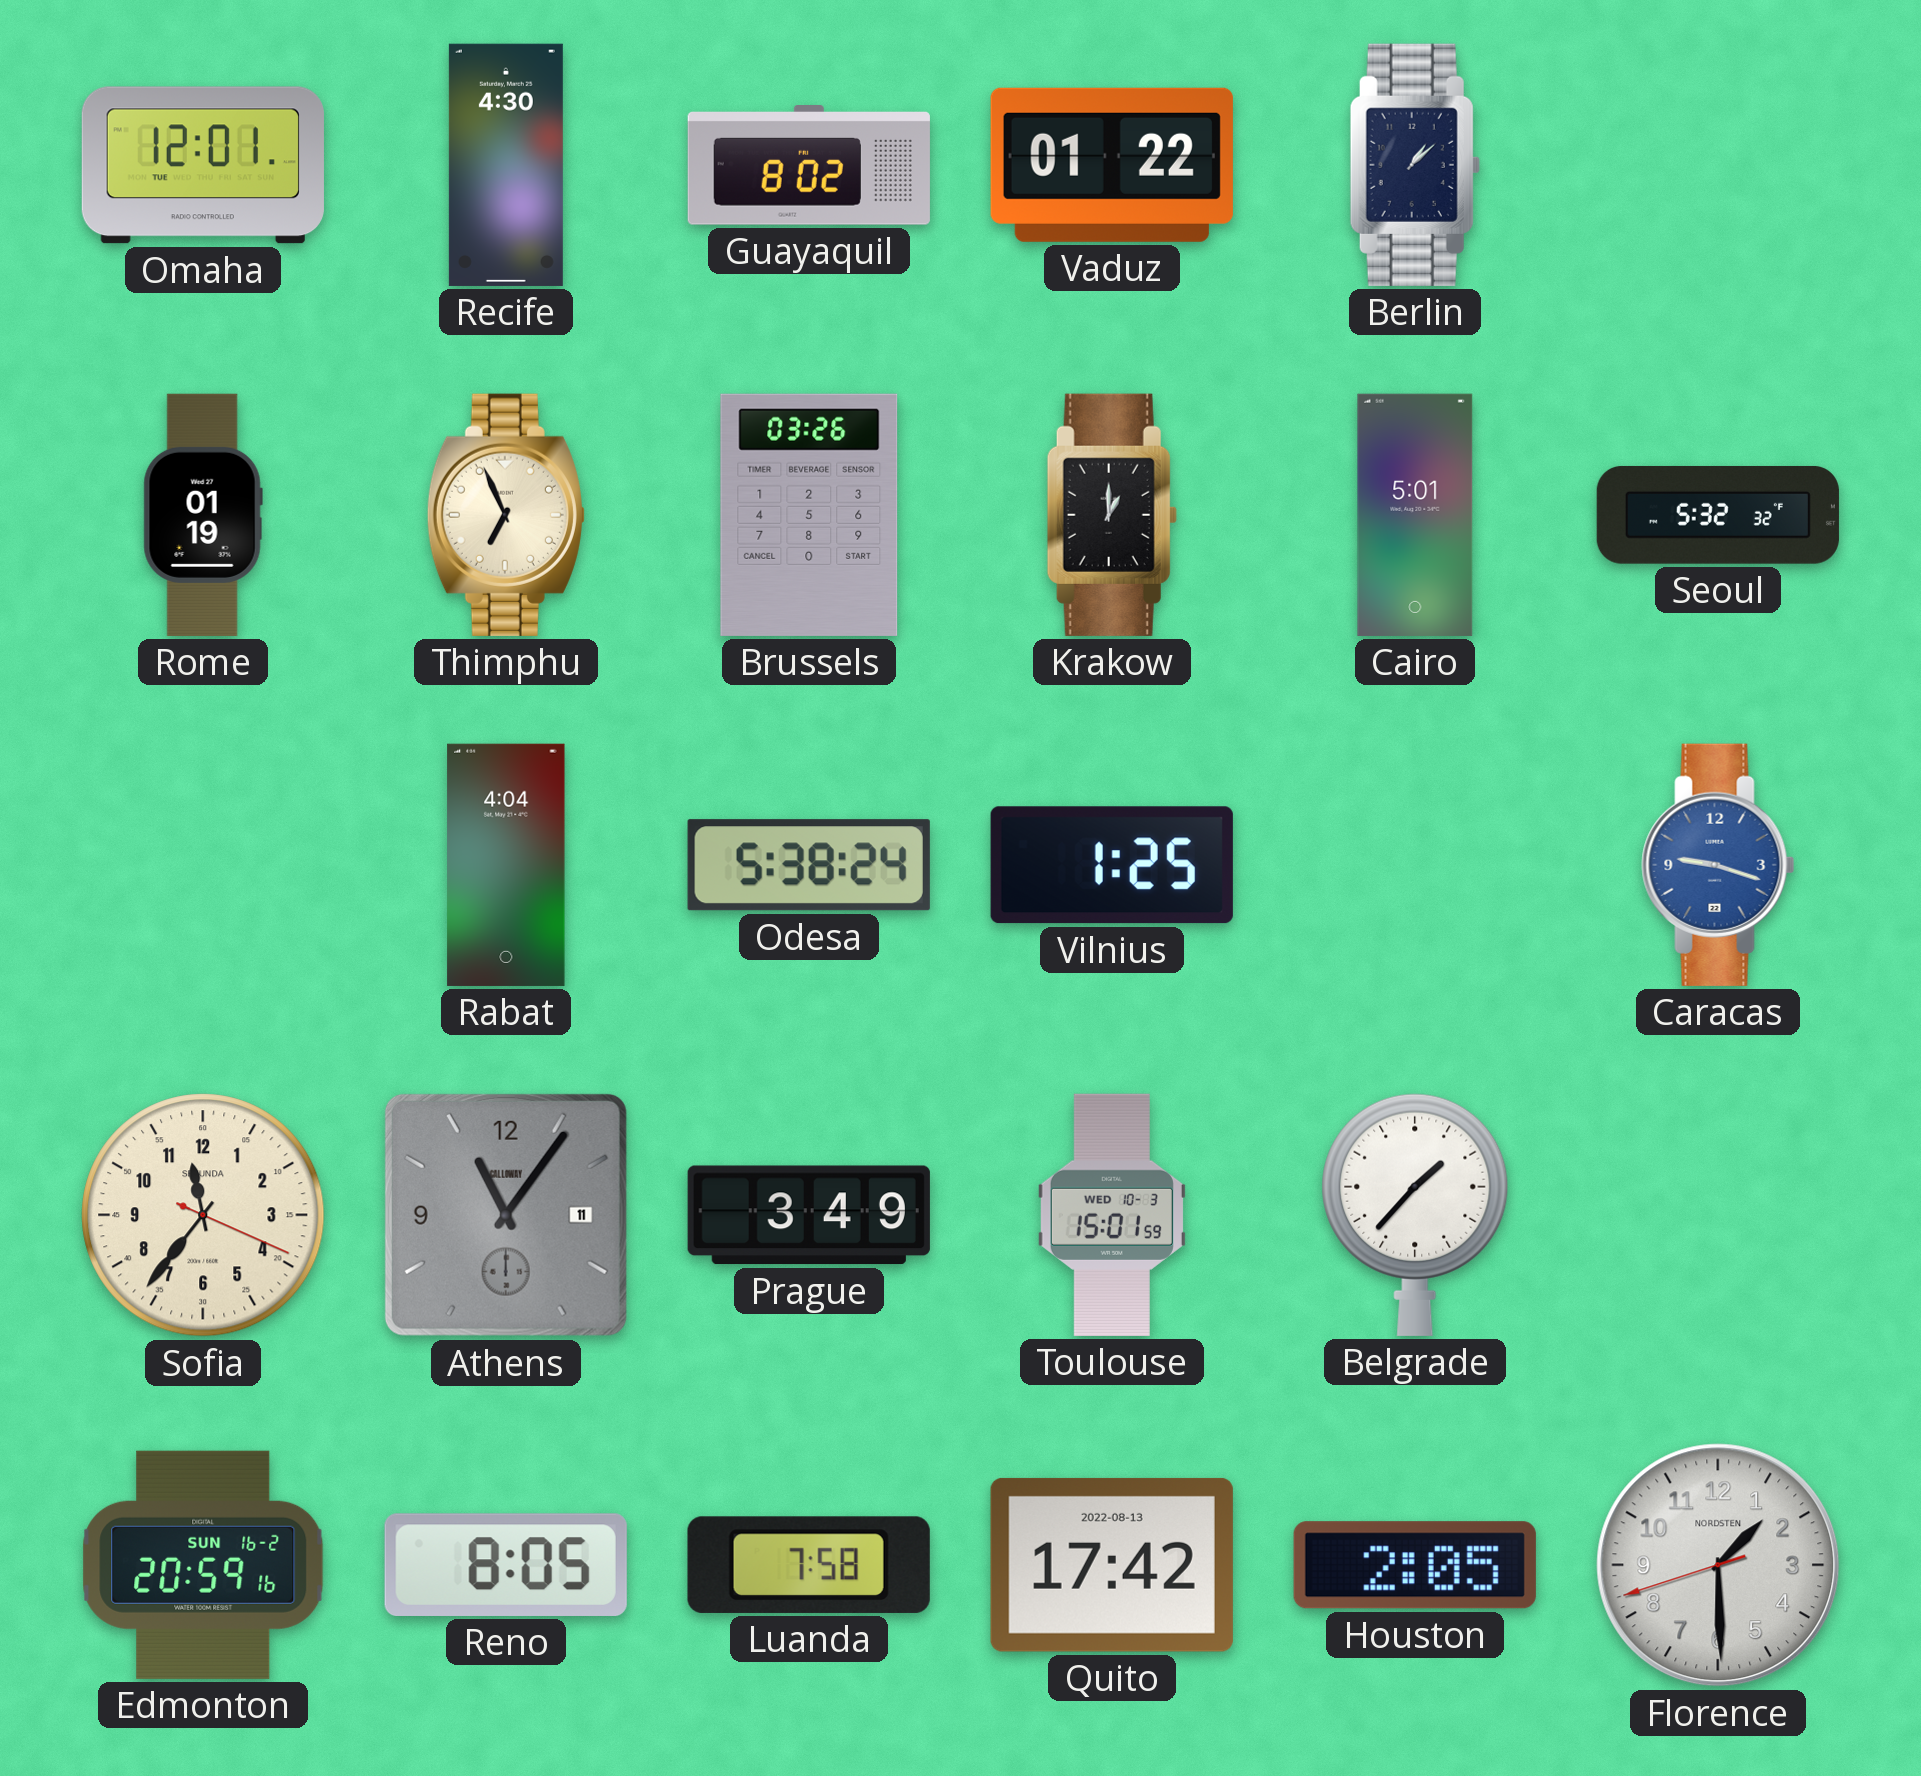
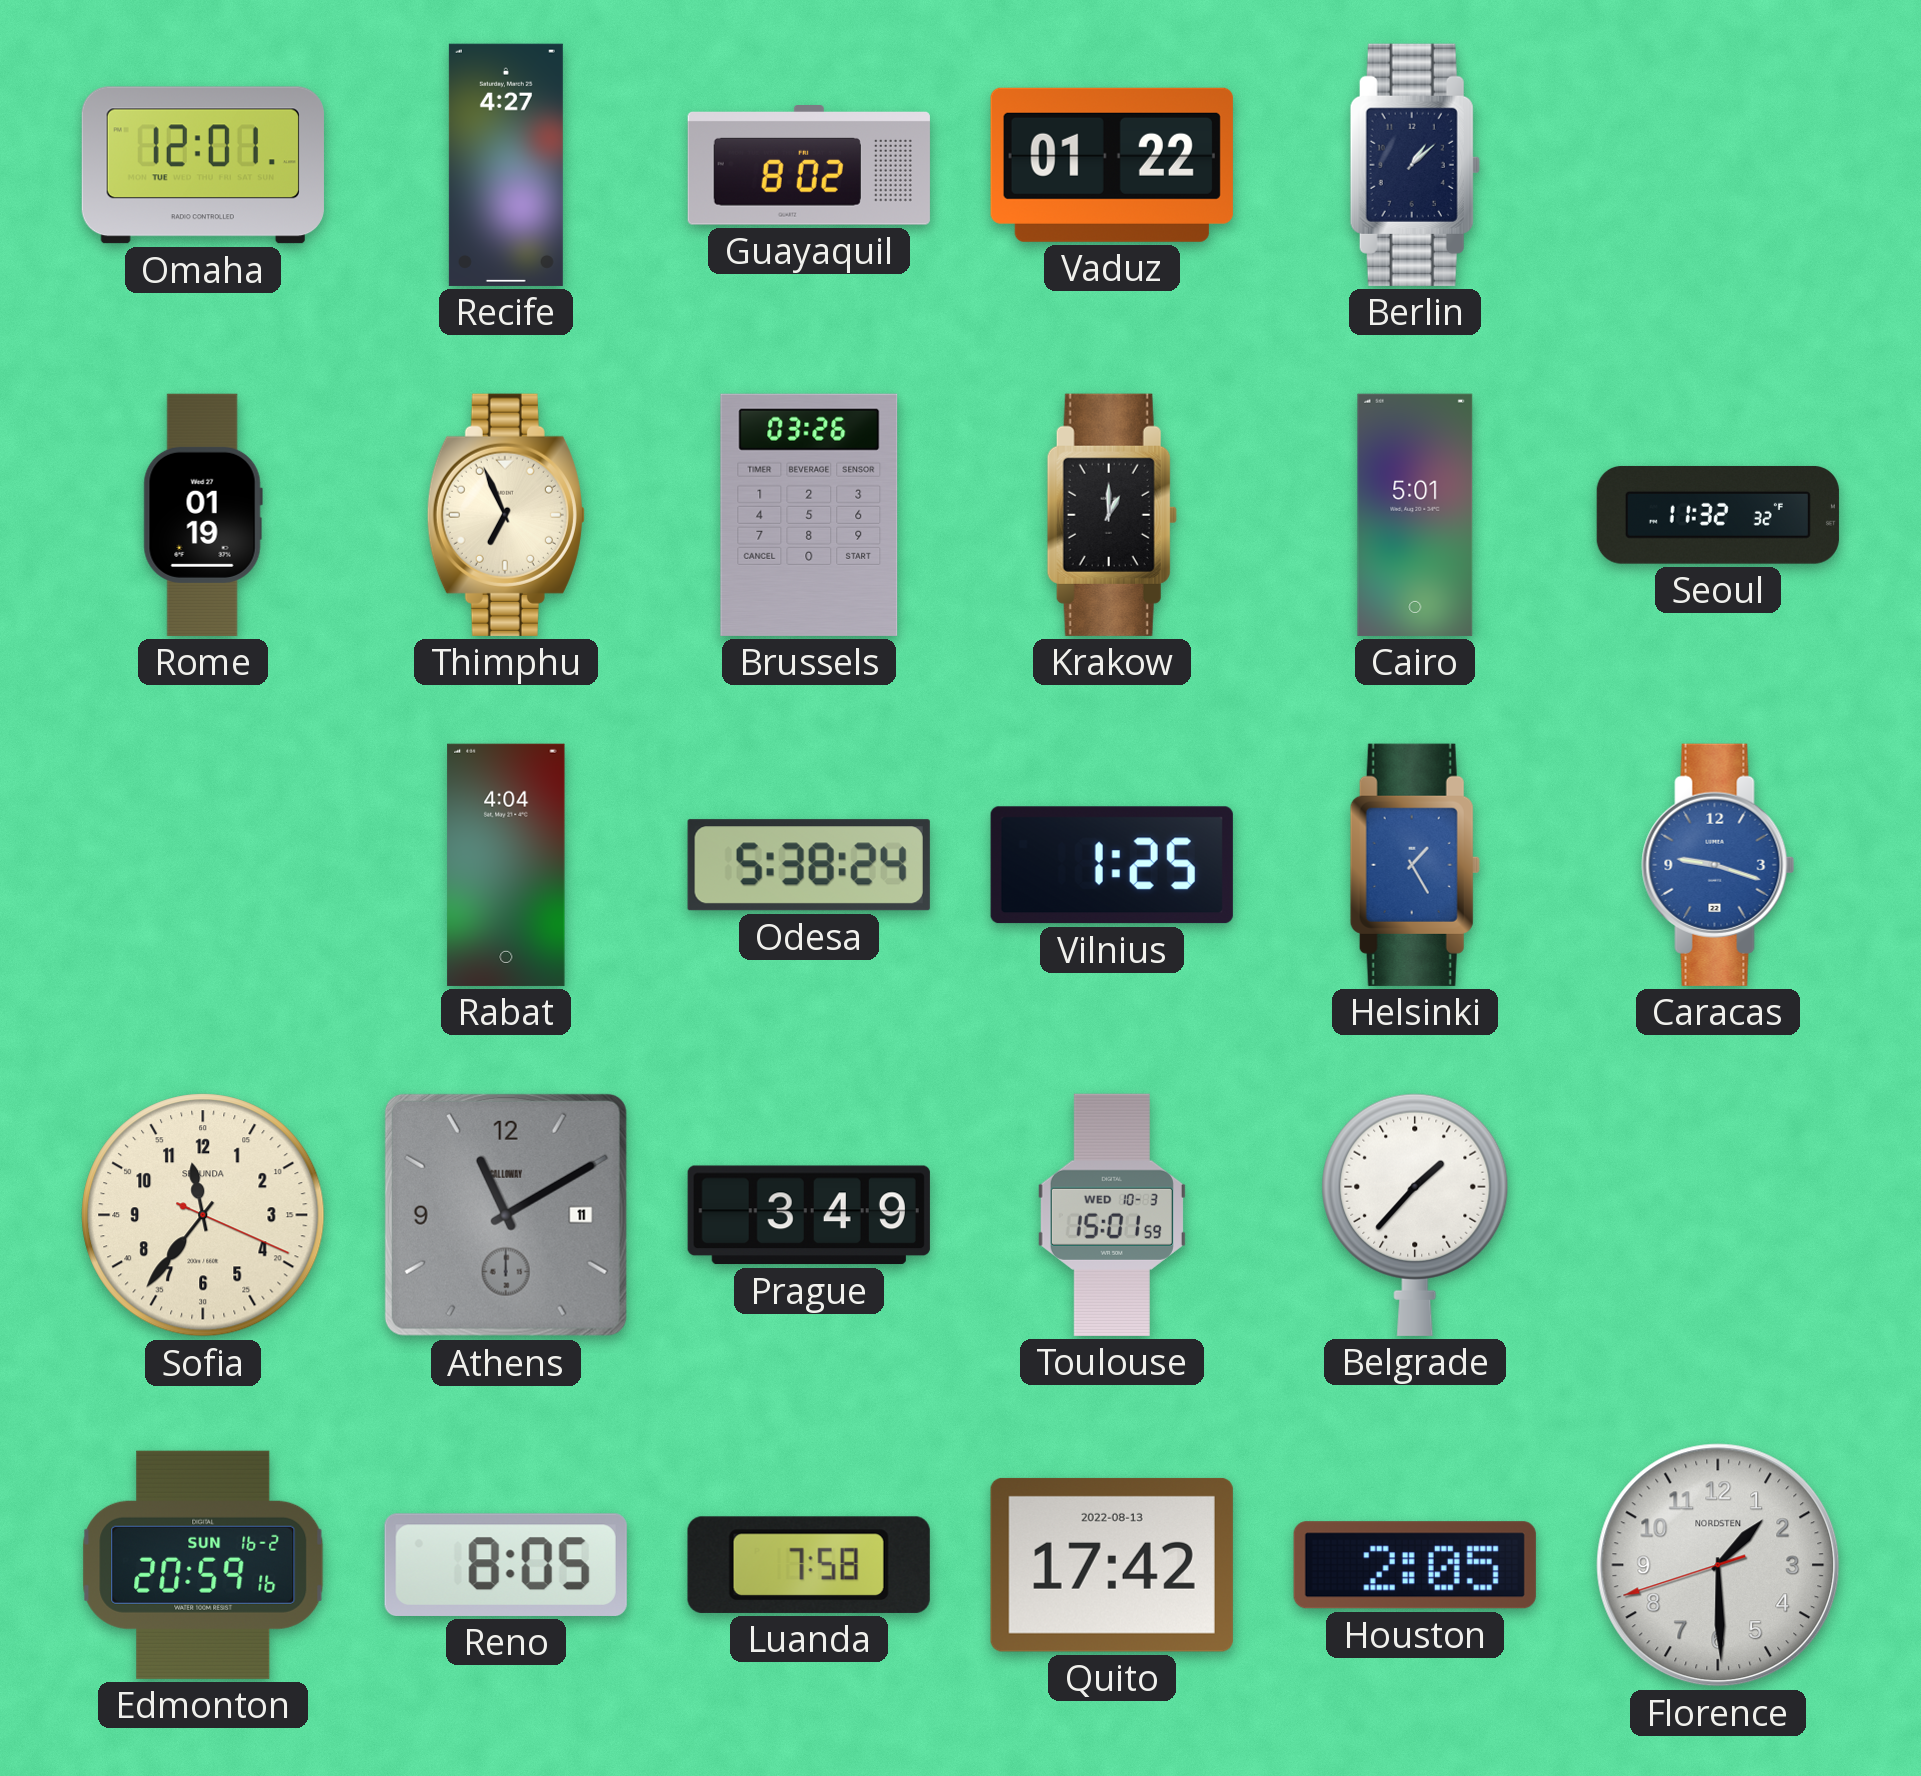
Recife: 4:30 -> 4:27 (506, 165)
Seoul: 5:32 -> 11:32 (1718, 515)
Helsinki: none -> 1:25 (1415, 865)
Athens: 11:06 -> 11:10 (506, 1215)
